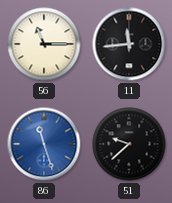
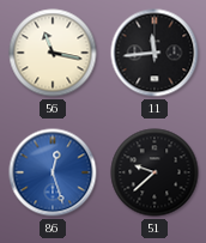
56: 11:15 -> 11:17 (53, 53)
86: 11:27 -> 12:27 (53, 172)
